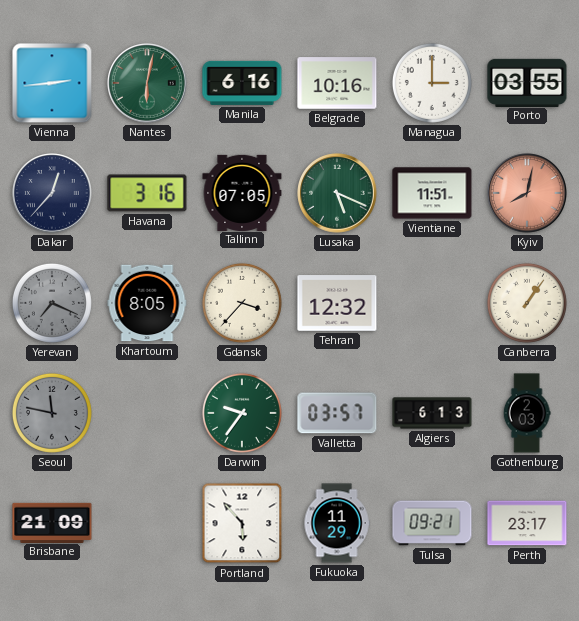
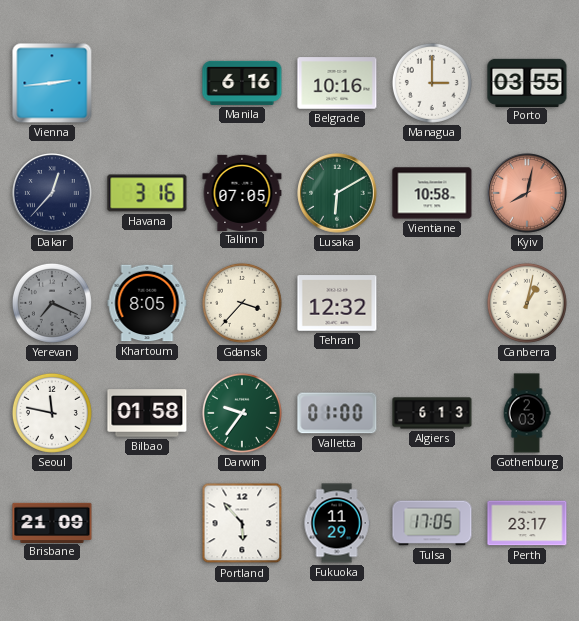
Nantes: 6:02 -> none (147, 83)
Lusaka: 5:19 -> 6:10 (337, 193)
Vientiane: 11:51 -> 10:58 (432, 193)
Canberra: 1:06 -> 1:02 (527, 303)
Seoul dial: grey -> white (52, 413)
Bilbao: none -> 01:58 (147, 413)
Valletta: 03:57 -> 01:00 (337, 413)
Tulsa: 09:21 -> 17:05 (432, 523)
